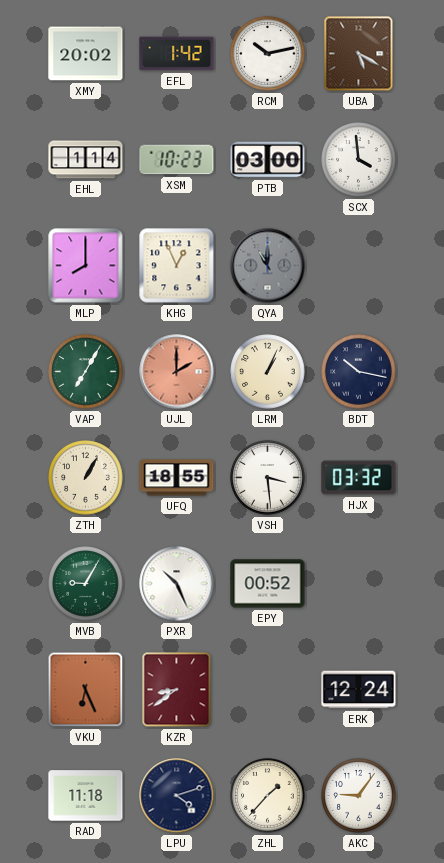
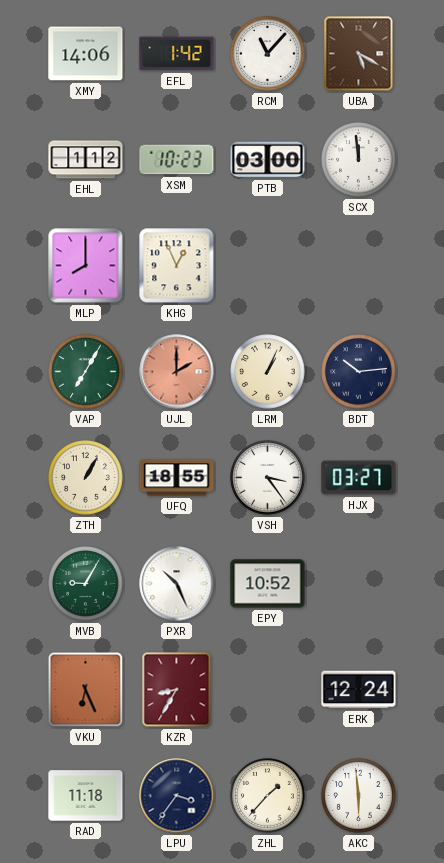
XMY: 20:02 -> 14:06 (86, 54)
RCM: 10:13 -> 11:07 (268, 54)
EHL: 1:14 -> 1:12 (86, 160)
SCX: 3:59 -> 11:59 (359, 160)
QYA: 11:00 -> none (268, 266)
BDT: 10:17 -> 10:14 (359, 372)
VSH: 3:29 -> 3:24 (268, 478)
HJX: 03:32 -> 03:27 (359, 478)
EPY: 00:52 -> 10:52 (268, 584)
KZR: 8:39 -> 8:35 (177, 690)
LPU: 4:12 -> 3:36 (177, 796)
AKC: 9:06 -> 5:59 (359, 796)
